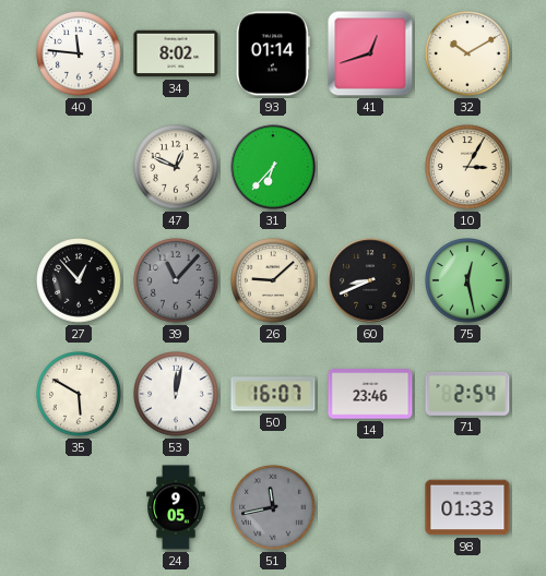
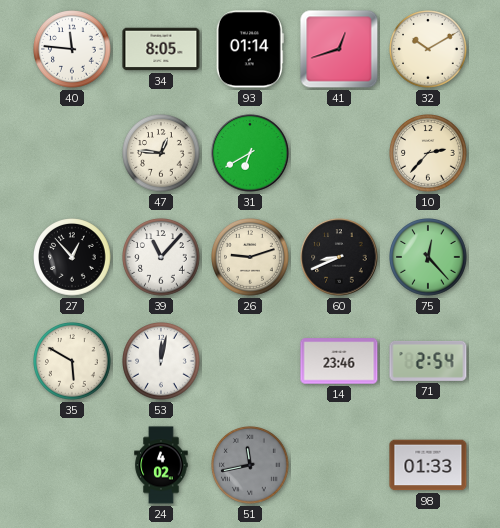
34: 8:02 -> 8:05 (161, 49)
47: 12:49 -> 12:46 (161, 153)
31: 6:37 -> 6:40 (250, 153)
10: 3:05 -> 2:37 (428, 153)
39 dial: grey -> white (161, 257)
26: 9:08 -> 9:12 (250, 257)
75: 12:28 -> 12:23 (428, 257)
50: 16:07 -> none (273, 394)
24: 9:05 -> 4:02 (161, 465)
